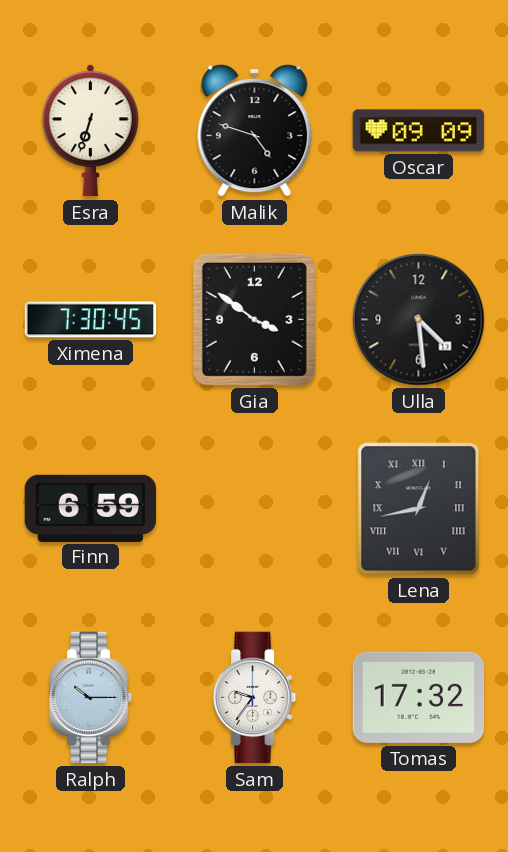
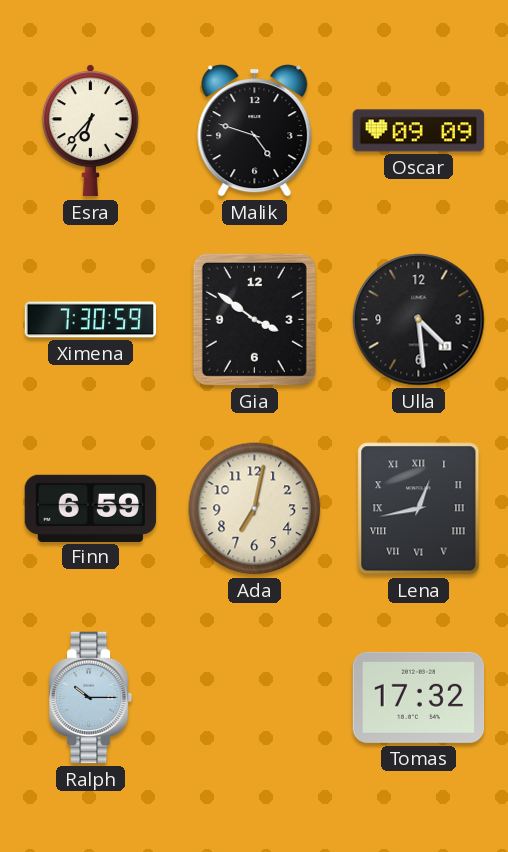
Esra: 6:33 -> 6:37 (90, 131)
Ximena: 7:30:45 -> 7:30:59 (91, 320)
Ada: none -> 7:02 (255, 509)
Sam: 9:36 -> none (255, 698)
